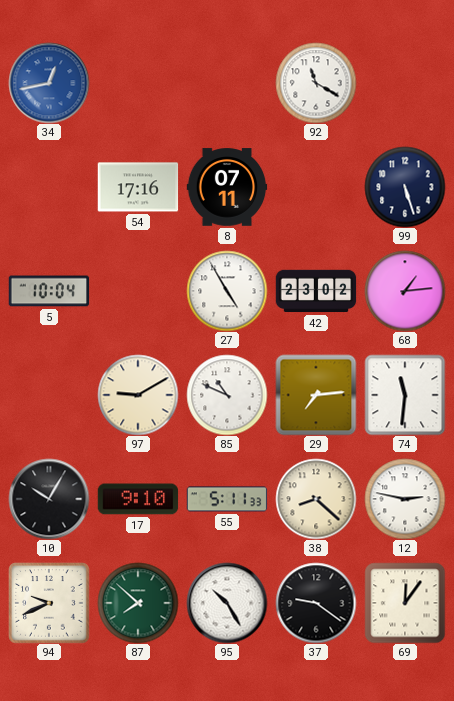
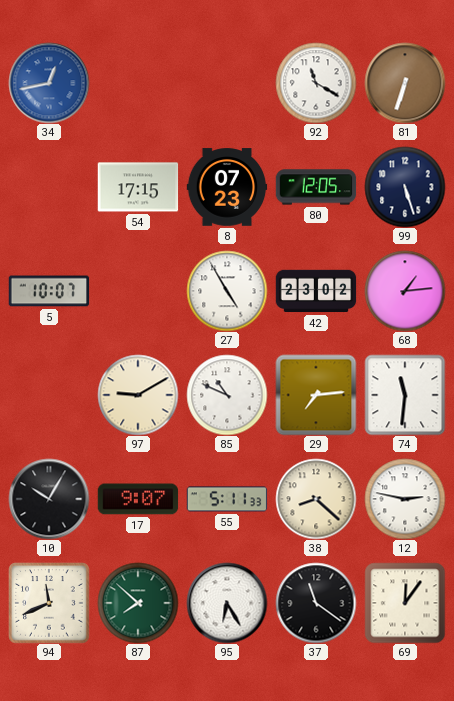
81: none -> 6:33 (405, 83)
54: 17:16 -> 17:15 (138, 187)
8: 07:11 -> 07:23 (227, 187)
80: none -> 12:05 (316, 187)
5: 10:04 -> 10:07 (49, 291)
17: 9:10 -> 9:07 (138, 499)
94: 9:41 -> 11:41 (49, 603)
95: 10:25 -> 6:25 (227, 603)
37: 9:21 -> 11:21 (316, 603)
